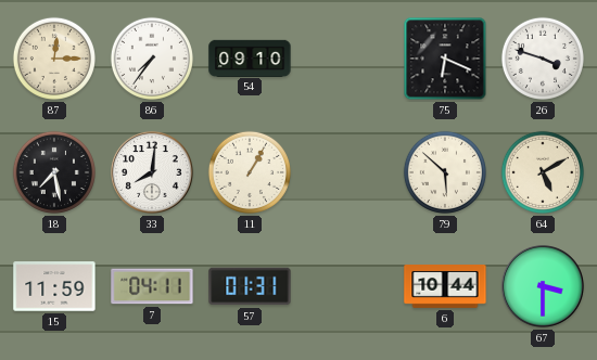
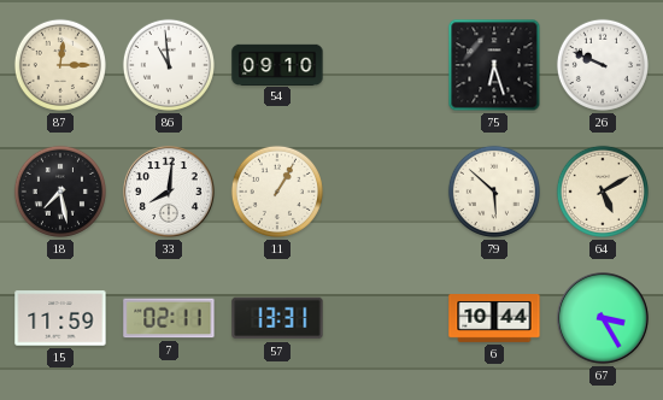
86: 7:36 -> 10:59 (169, 65)
75: 6:19 -> 6:27 (494, 65)
26: 3:48 -> 9:49 (603, 65)
7: 04:11 -> 02:11 (169, 318)
57: 01:31 -> 13:31 (277, 318)
67: 3:30 -> 3:25 (604, 319)
